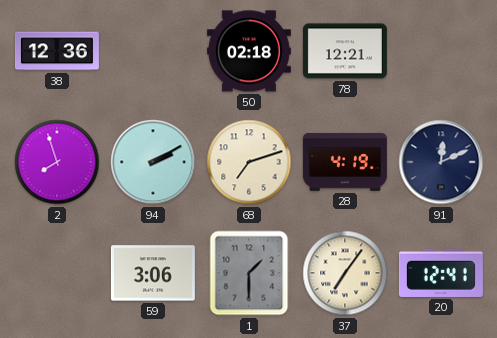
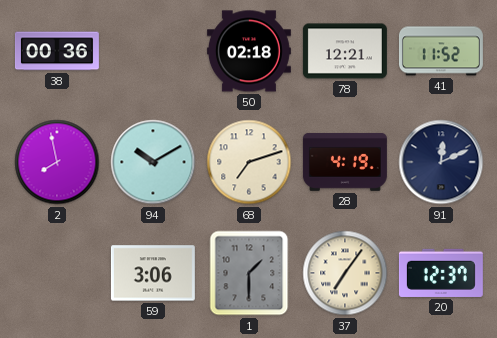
38: 12:36 -> 00:36 (57, 51)
41: none -> 11:52 (441, 51)
2: 7:57 -> 7:58 (57, 162)
94: 2:10 -> 10:10 (153, 162)
20: 12:41 -> 12:37 (441, 273)
